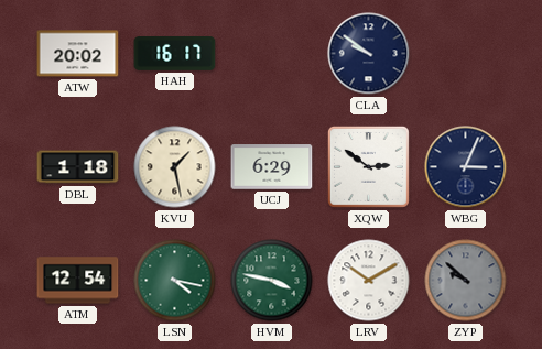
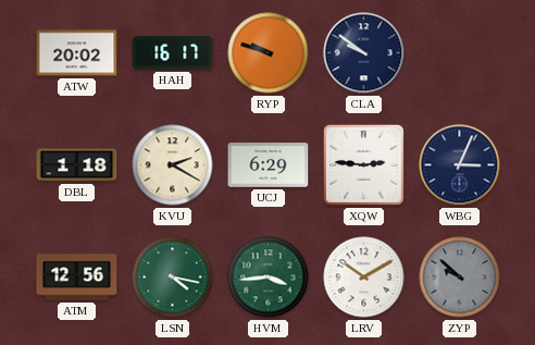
RYP: none -> 9:48 (269, 53)
KVU: 1:28 -> 2:20 (173, 165)
XQW: 2:51 -> 2:46 (363, 164)
ATM: 12:54 -> 12:56 (77, 278)
HVM: 3:47 -> 3:44 (269, 278)
